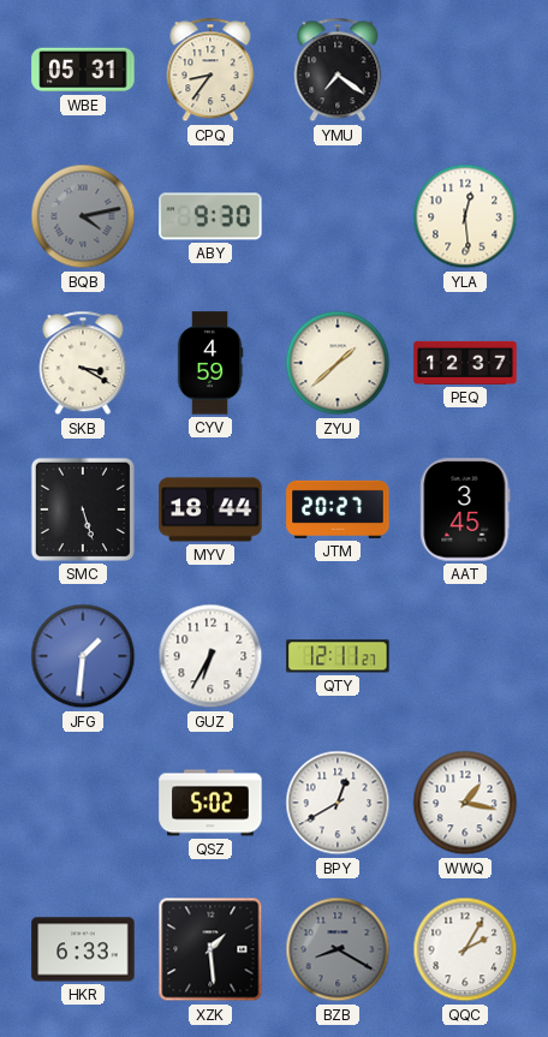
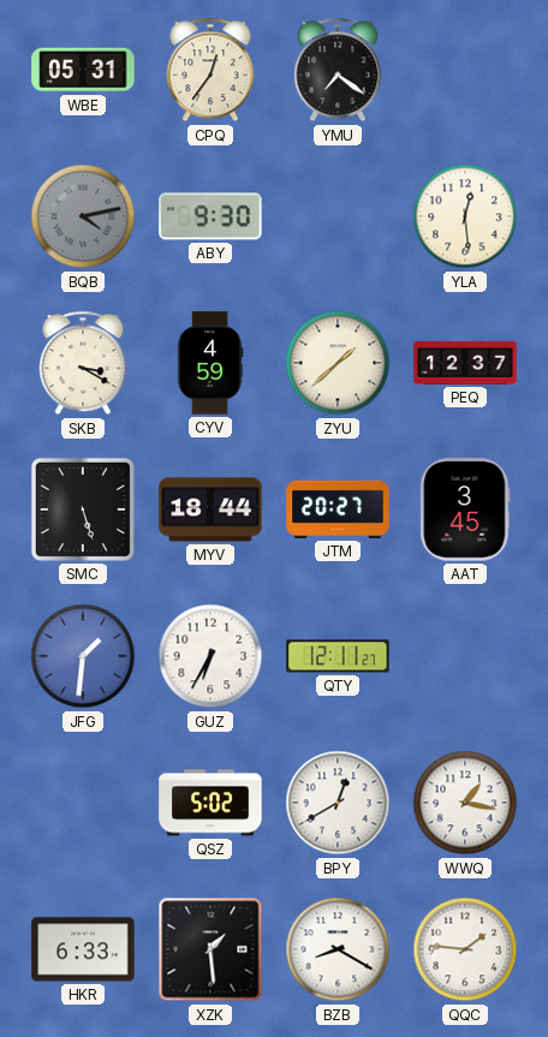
CPQ: 8:36 -> 12:36 (210, 70)
BZB dial: grey -> white (338, 949)
QQC: 2:05 -> 1:46 (465, 949)
